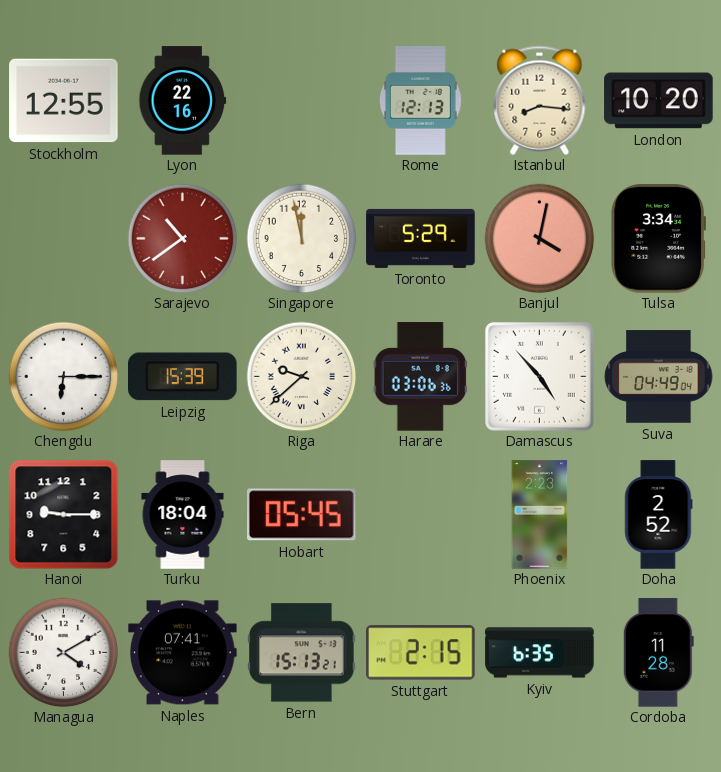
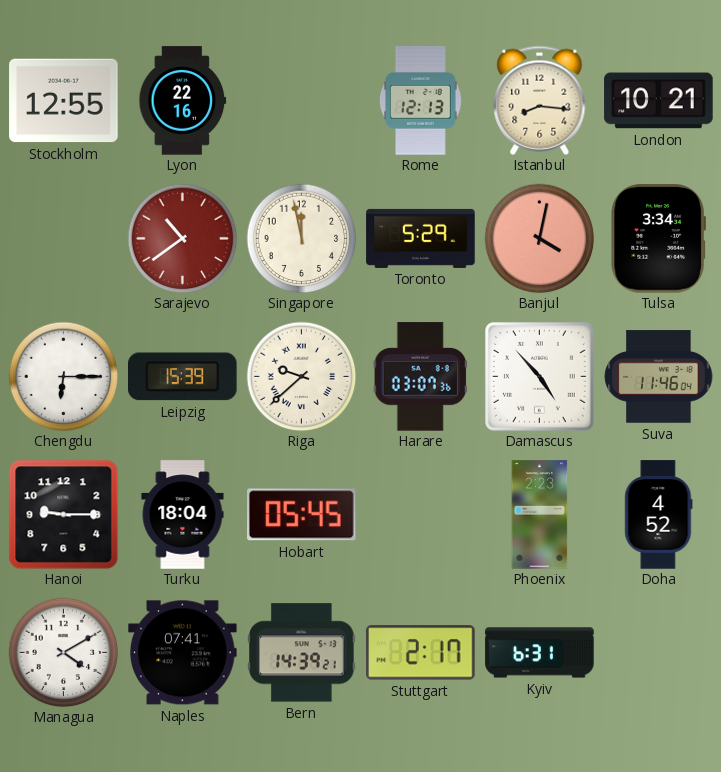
London: 10:20 -> 10:21 (659, 101)
Harare: 03:06 -> 03:07 (420, 377)
Suva: 04:49 -> 11:46 (658, 377)
Doha: 2:52 -> 4:52 (659, 515)
Bern: 15:13 -> 14:39 (302, 653)
Stuttgart: 2:15 -> 2:17 (421, 653)
Kyiv: 6:35 -> 6:31 (540, 653)
Cordoba: 11:28 -> none (658, 653)
